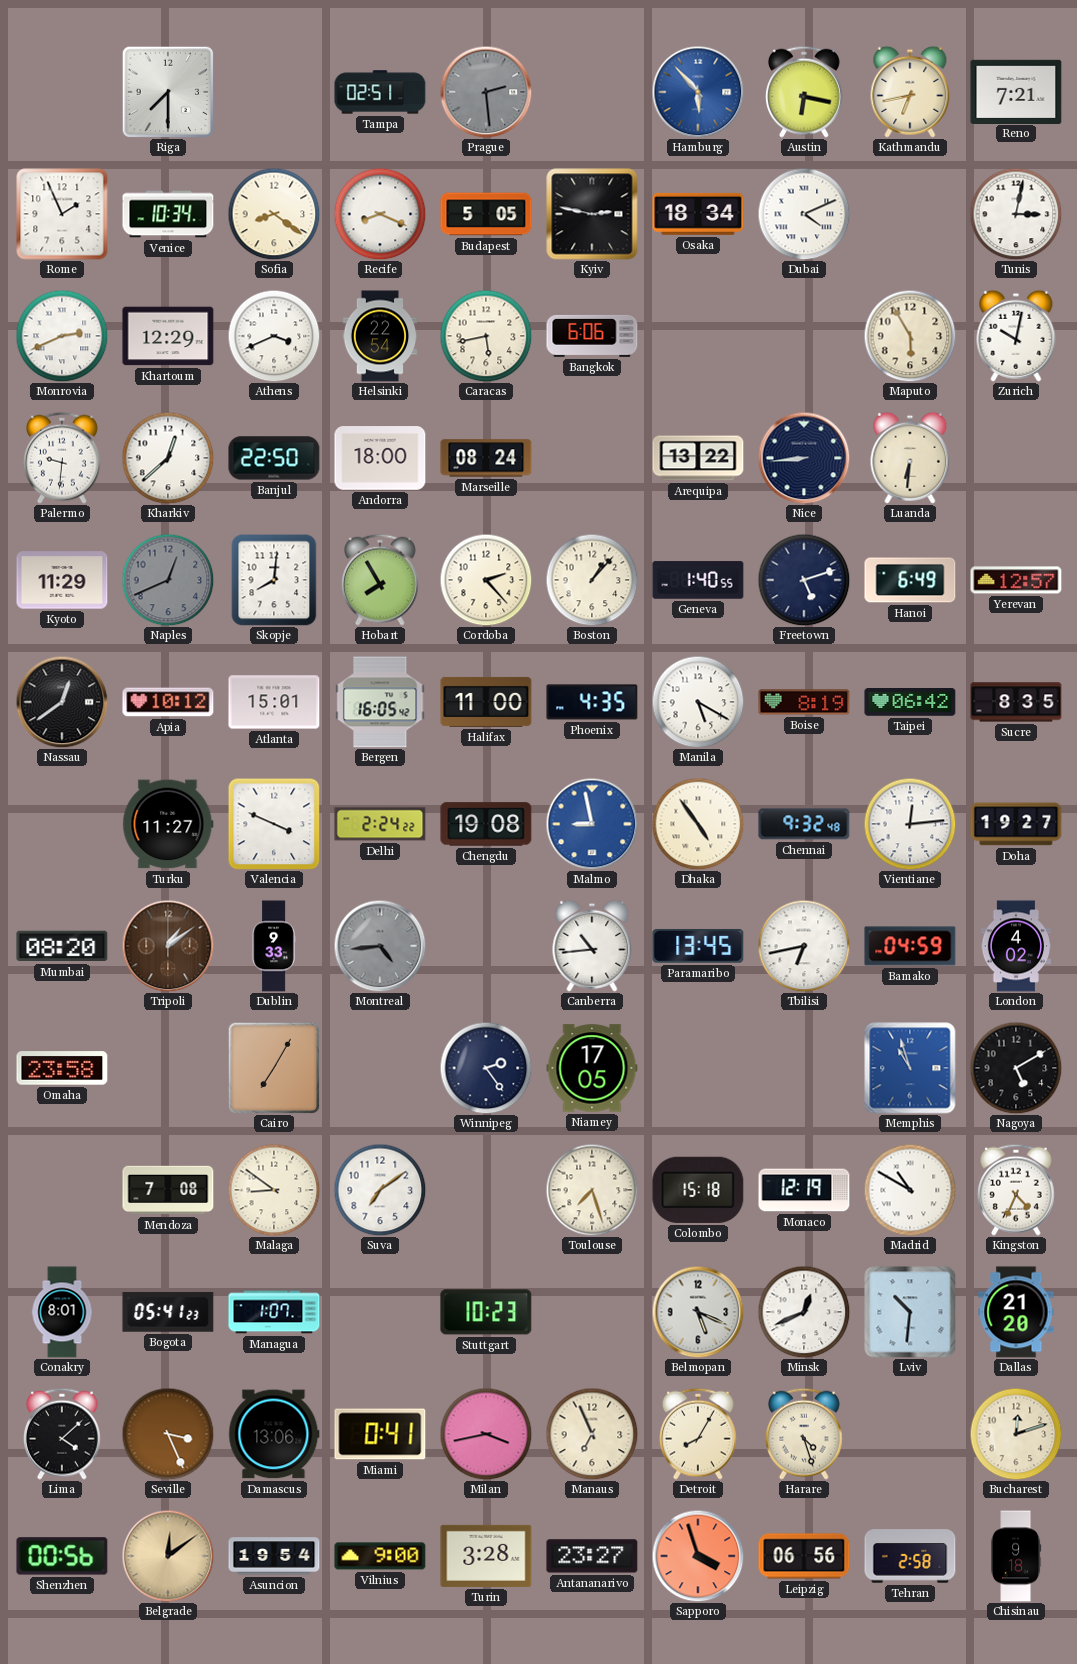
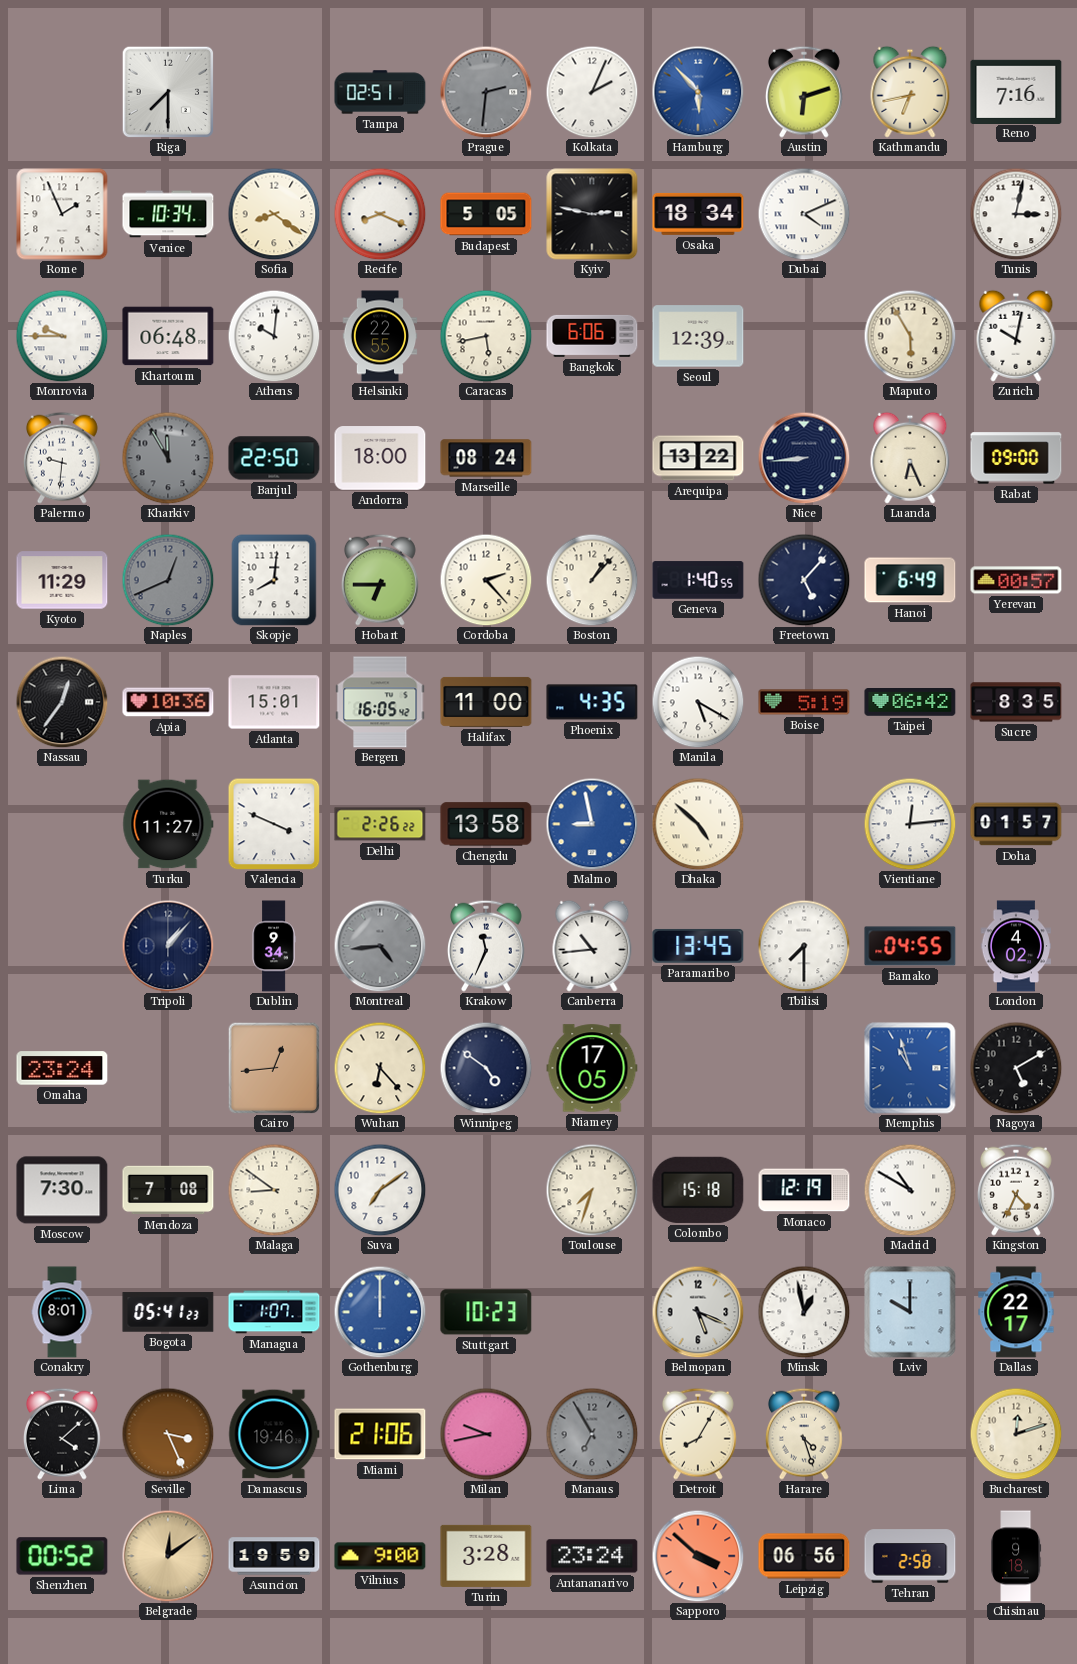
Prague: 2:29 -> 2:31 (486, 92)
Kolkata: none -> 2:04 (592, 92)
Austin: 6:17 -> 6:12 (804, 92)
Reno: 7:21 -> 7:16 (1016, 91)
Monrovia: 2:41 -> 9:45 (62, 336)
Khartoum: 12:29 -> 06:48 (168, 336)
Athens: 3:41 -> 10:01 (274, 336)
Helsinki: 22:54 -> 22:55 (380, 336)
Seoul: none -> 12:39 (698, 336)
Kharkiv: 12:38 -> 11:55 (168, 458)
Kharkiv dial: white -> grey (168, 458)
Luanda: 6:31 -> 6:26 (910, 458)
Rabat: none -> 09:00 (1016, 458)
Hobart: 7:55 -> 6:45 (380, 580)
Freetown: 5:12 -> 5:07 (804, 580)
Yerevan: 12:57 -> 00:57 (1016, 580)
Nassau: 12:39 -> 12:36 (62, 702)
Apia: 10:12 -> 10:36 (168, 702)
Boise: 8:19 -> 5:19 (804, 702)
Delhi: 2:24 -> 2:26 (380, 824)
Chengdu: 19:08 -> 13:58 (486, 824)
Dhaka: 4:54 -> 4:52 (698, 824)
Chennai: 9:32 -> none (804, 824)
Doha: 19:27 -> 01:57 (1016, 824)
Mumbai: 08:20 -> none (62, 946)
Tripoli: 1:09 -> 1:07 (168, 946)
Tripoli dial: brown -> navy (168, 946)
Dublin: 9:33 -> 9:34 (274, 946)
Krakow: none -> 11:34 (486, 946)
Tbilisi: 6:43 -> 7:30 (804, 946)
Bamako: 04:59 -> 04:55 (910, 946)
Omaha: 23:58 -> 23:24 (62, 1068)
Cairo: 7:05 -> 12:44 (274, 1068)
Wuhan: none -> 6:23 (380, 1068)
Winnipeg: 2:24 -> 4:51 (486, 1068)
Moscow: none -> 7:30 (62, 1190)
Toulouse: 7:27 -> 7:33 (592, 1190)
Gothenburg: none -> 12:00 (380, 1312)
Minsk: 12:41 -> 12:58 (804, 1312)
Lviv: 10:31 -> 10:00 (910, 1312)
Dallas: 21:20 -> 22:17 (1016, 1312)
Damascus: 13:06 -> 19:46 (274, 1434)
Miami: 0:41 -> 21:06 (380, 1434)
Milan: 3:43 -> 9:43 (486, 1434)
Manaus: 6:56 -> 6:55 (592, 1434)
Manaus dial: cream -> grey (592, 1434)
Shenzhen: 00:56 -> 00:52 (62, 1556)
Asuncion: 19:54 -> 19:59 (274, 1556)
Antananarivo: 23:27 -> 23:24 (592, 1556)
Sapporo: 3:57 -> 3:52 (698, 1556)
